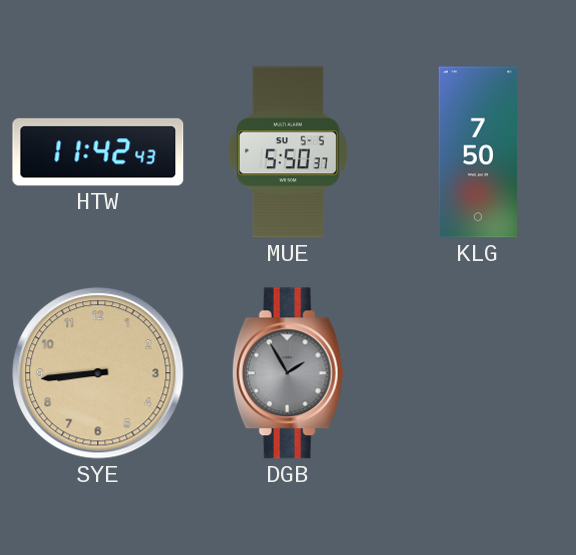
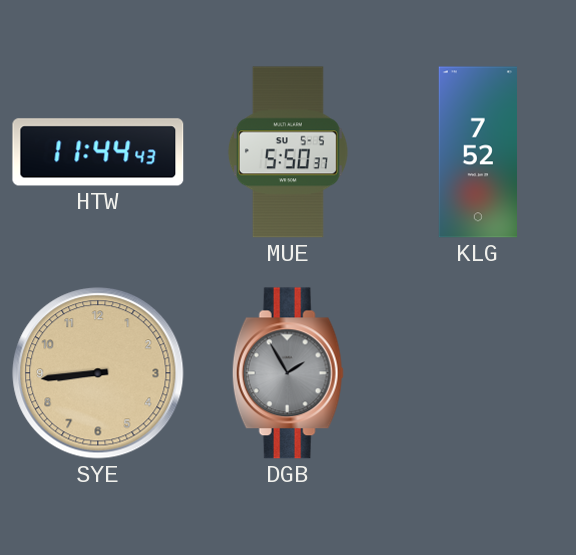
HTW: 11:42 -> 11:44 (98, 152)
KLG: 7:50 -> 7:52 (477, 152)
